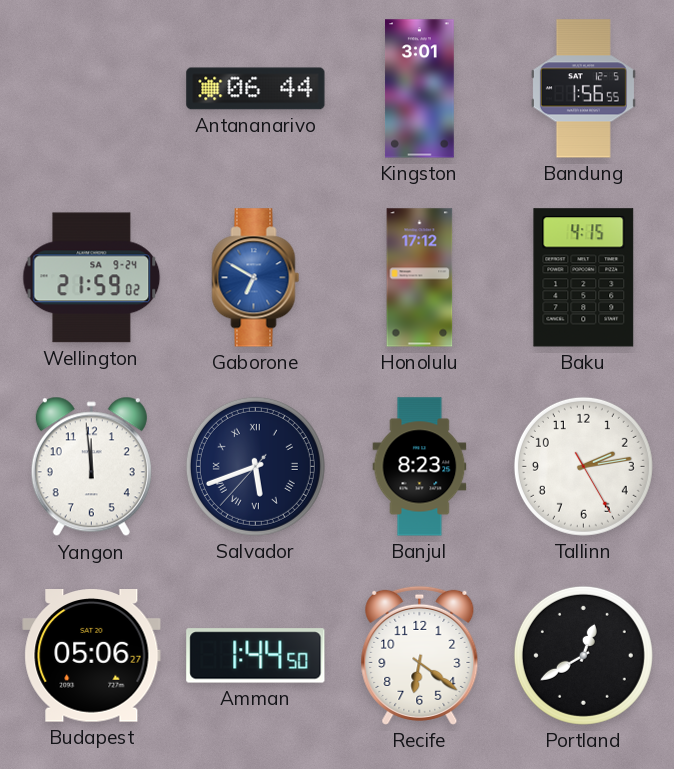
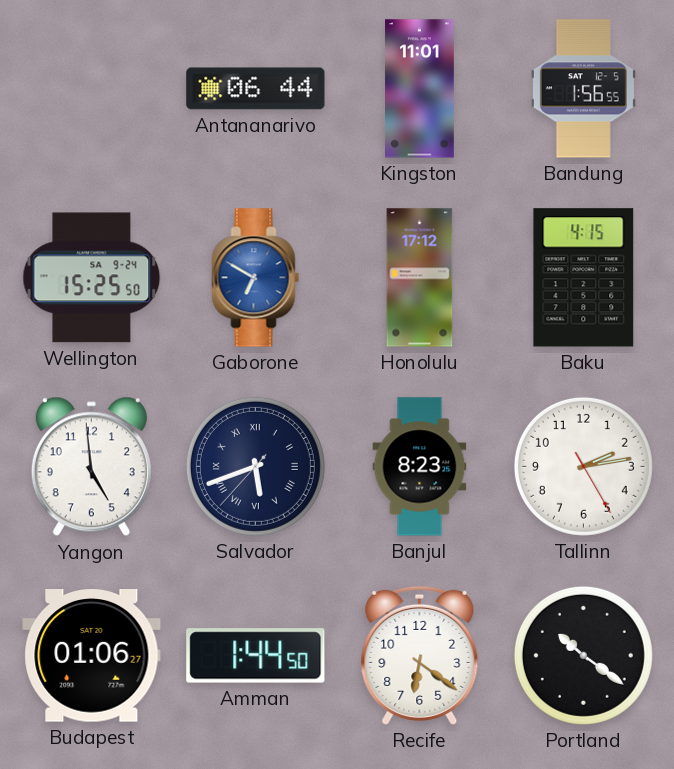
Kingston: 3:01 -> 11:01 (420, 89)
Wellington: 21:59 -> 15:25 (92, 278)
Yangon: 11:59 -> 4:59 (91, 467)
Budapest: 05:06 -> 01:06 (92, 656)
Portland: 12:40 -> 10:21 (583, 655)
